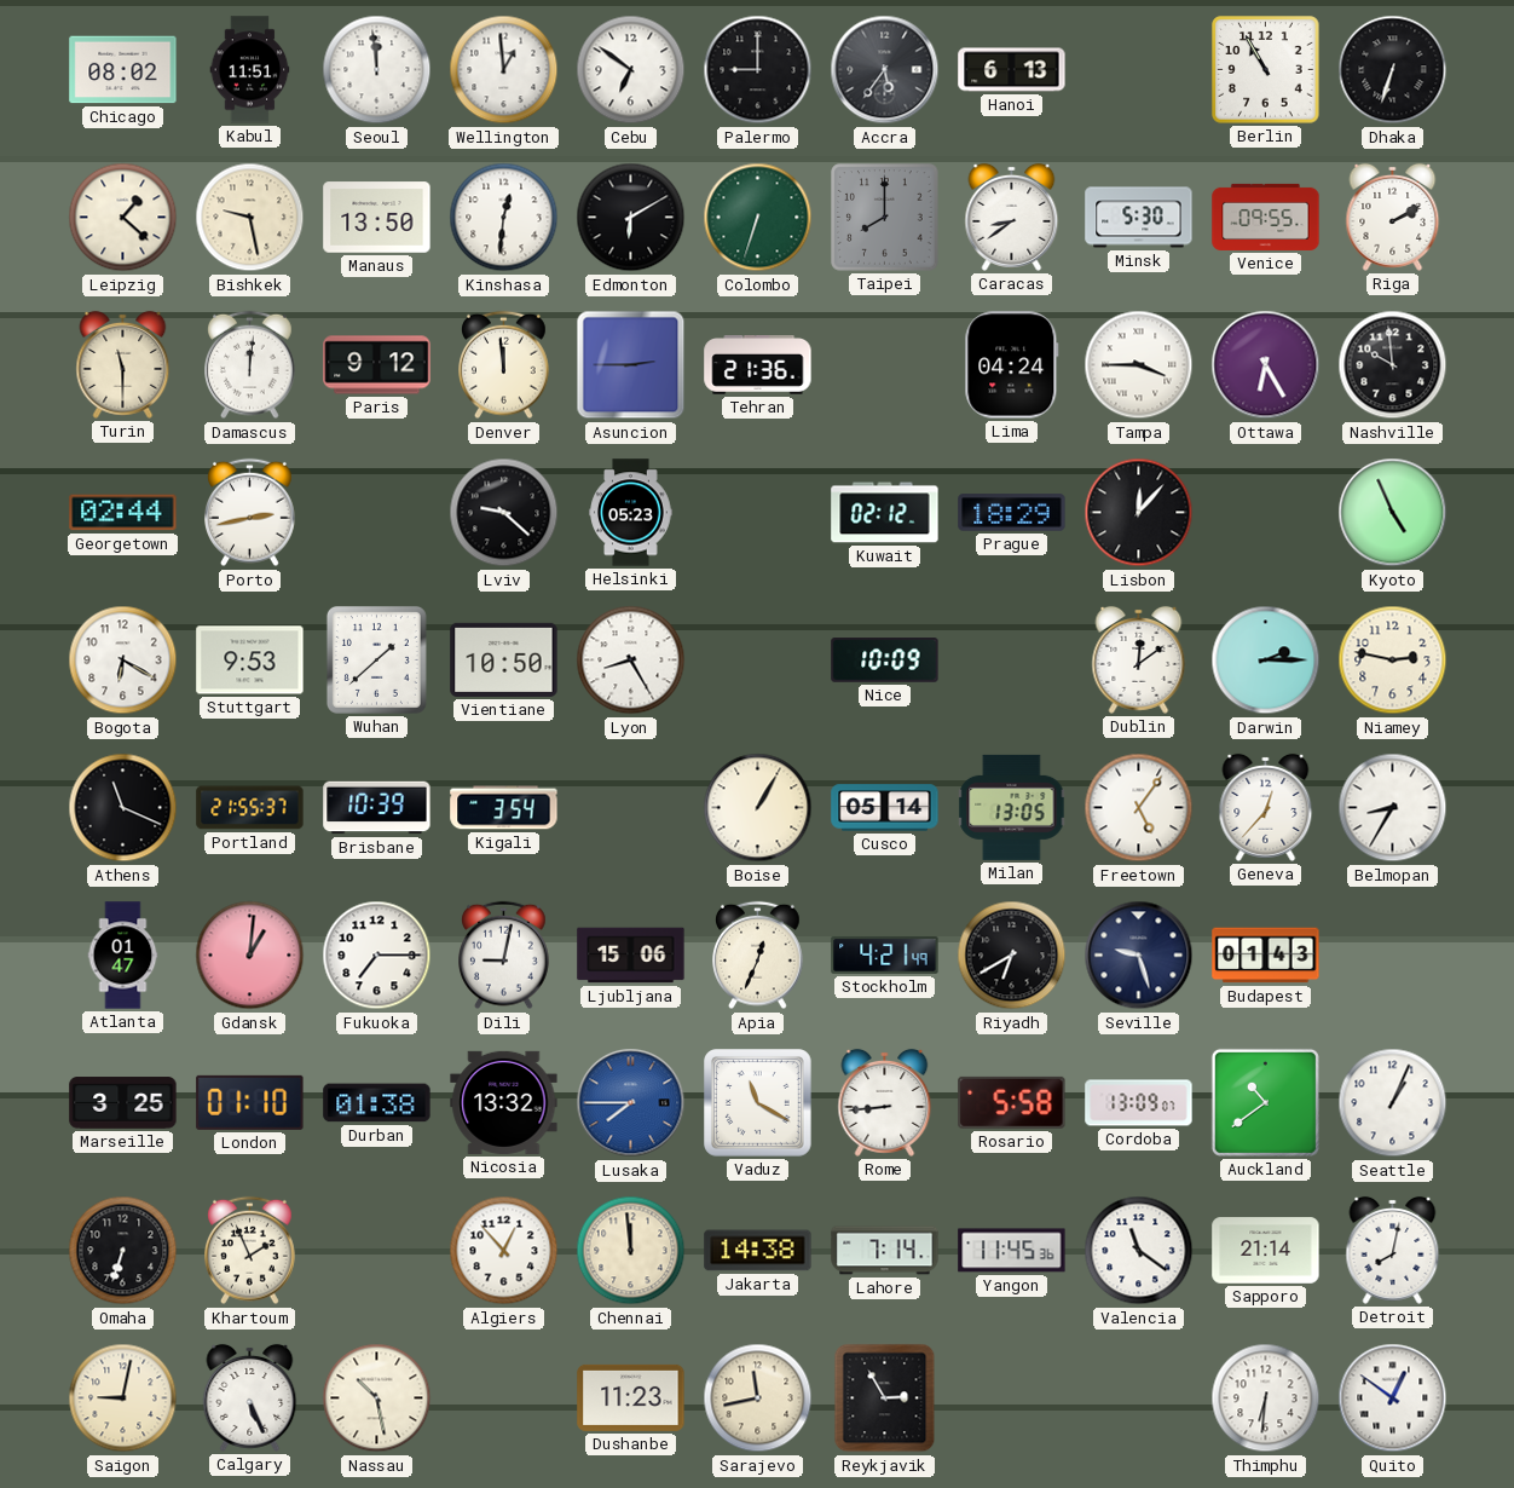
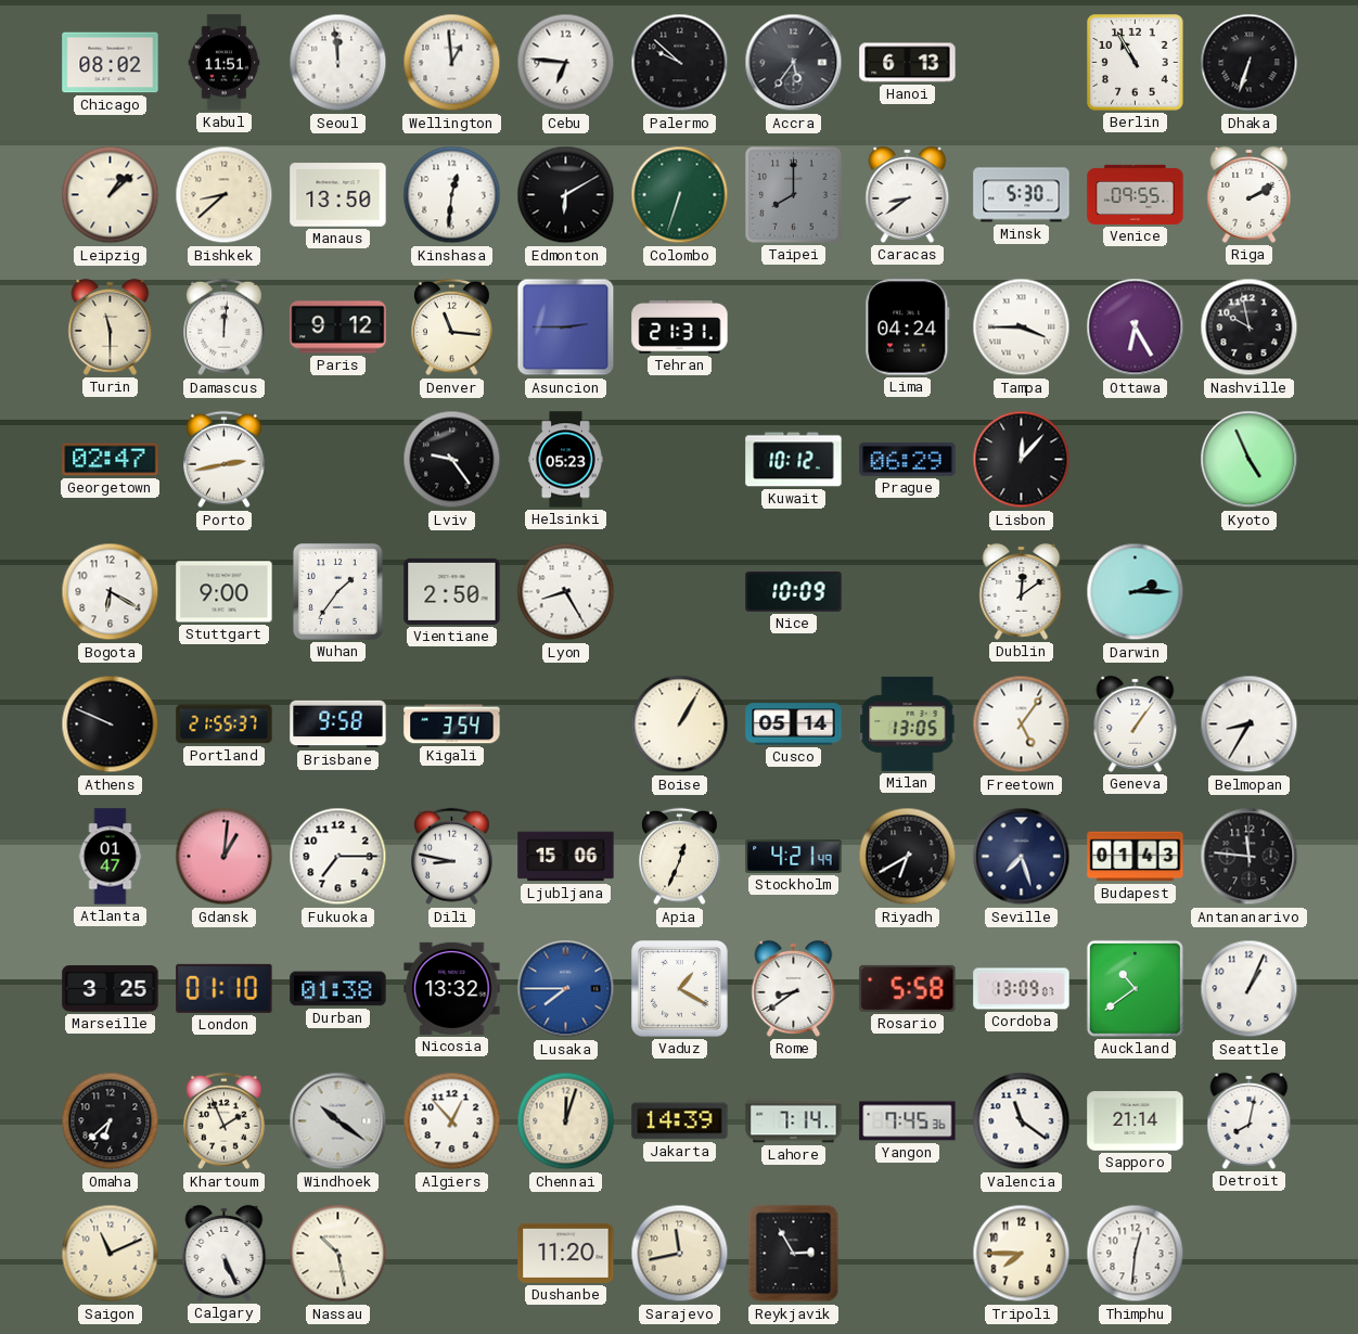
Cebu: 6:51 -> 6:46 (566, 63)
Palermo: 9:00 -> 9:52 (680, 63)
Leipzig: 1:22 -> 1:08 (111, 195)
Bishkek: 9:28 -> 8:38 (225, 195)
Denver: 11:59 -> 11:16 (452, 328)
Tehran: 21:36 -> 21:31 (680, 328)
Nashville: 9:59 -> 9:58 (1250, 328)
Georgetown: 02:44 -> 02:47 (111, 460)
Lviv: 9:22 -> 9:24 (452, 460)
Kuwait: 02:12 -> 10:12 (794, 460)
Prague: 18:29 -> 06:29 (908, 460)
Stuttgart: 9:53 -> 9:00 (225, 592)
Wuhan: 1:38 -> 1:36 (337, 591)
Vientiane: 10:50 -> 2:50 (452, 591)
Niamey: 2:47 -> none (1393, 661)
Athens: 11:19 -> 9:49 (111, 724)
Brisbane: 10:39 -> 9:58 (338, 724)
Geneva: 12:37 -> 1:06 (1136, 723)
Dili: 9:02 -> 8:47 (452, 857)
Seville: 9:27 -> 7:27 (1022, 857)
Antananarivo: none -> 11:46 (1250, 857)
Vaduz: 11:20 -> 1:20 (680, 989)
Rome: 8:44 -> 8:39 (794, 988)
Omaha: 6:33 -> 6:38 (111, 1121)
Windhoek: none -> 10:21 (338, 1121)
Chennai: 11:59 -> 12:03 (566, 1121)
Jakarta: 14:38 -> 14:39 (680, 1121)
Yangon: 11:45 -> 7:45 (908, 1121)
Saigon: 9:02 -> 11:11 (111, 1254)
Dushanbe: 11:23 -> 11:20 (566, 1253)
Tripoli: none -> 7:45 (1022, 1254)
Thimphu: 6:31 -> 12:31 (1136, 1254)
Quito: 12:51 -> none (1393, 1398)
